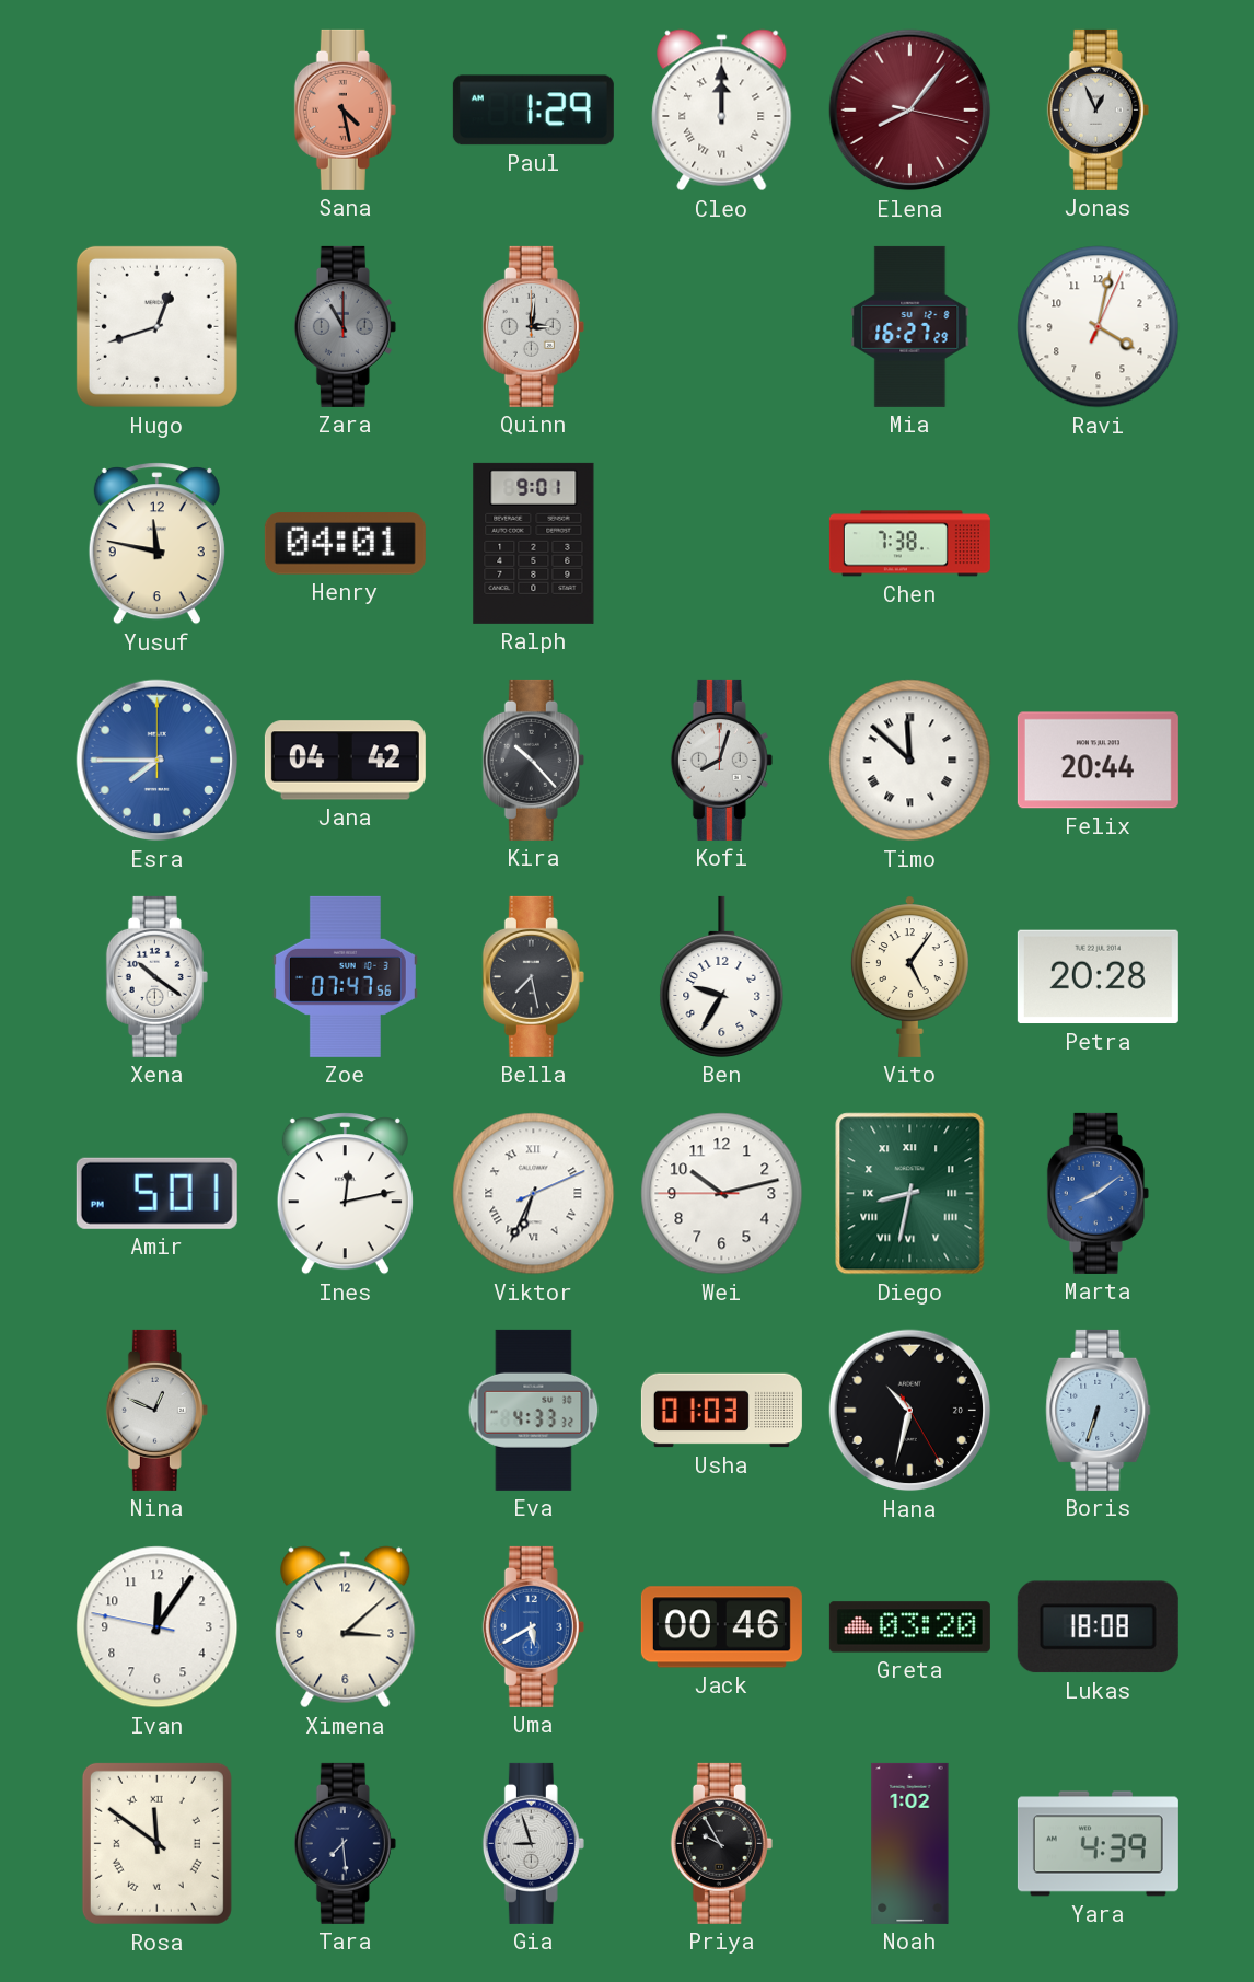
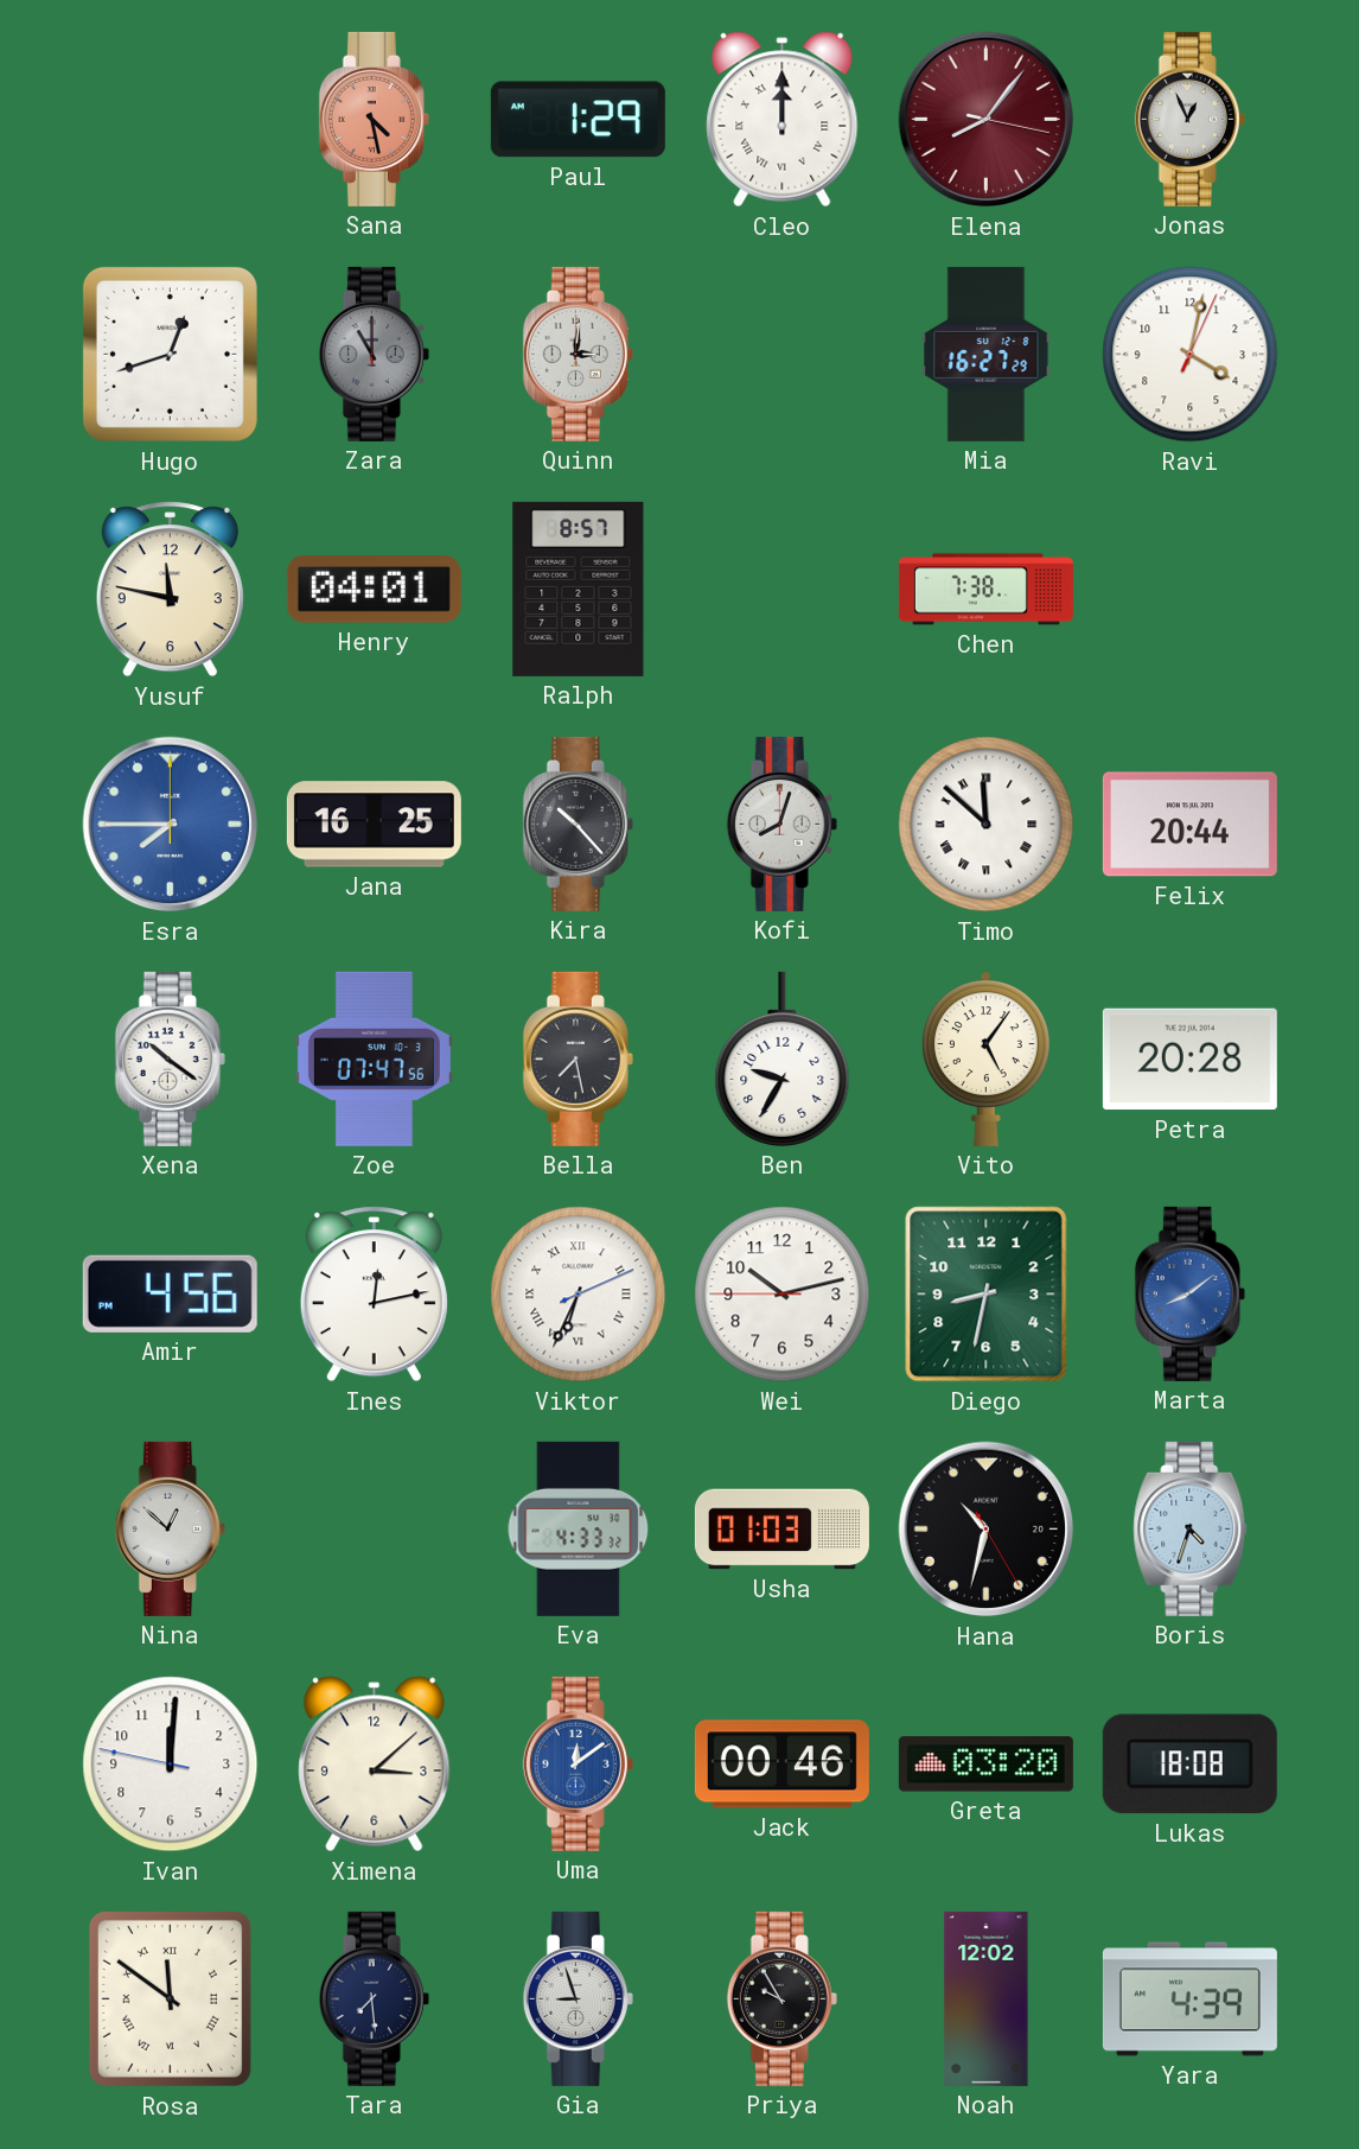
Ralph: 9:01 -> 8:57 (579, 589)
Jana: 04:42 -> 16:25 (374, 825)
Amir: 5:01 -> 4:56 (170, 1293)
Diego numerals: Roman -> Arabic (987, 1295)
Nina: 12:49 -> 12:52 (170, 1528)
Boris: 6:33 -> 4:33 (1191, 1528)
Ivan: 12:05 -> 12:00 (171, 1765)
Uma: 5:40 -> 12:09 (578, 1763)
Noah: 1:02 -> 12:02 (987, 1998)
